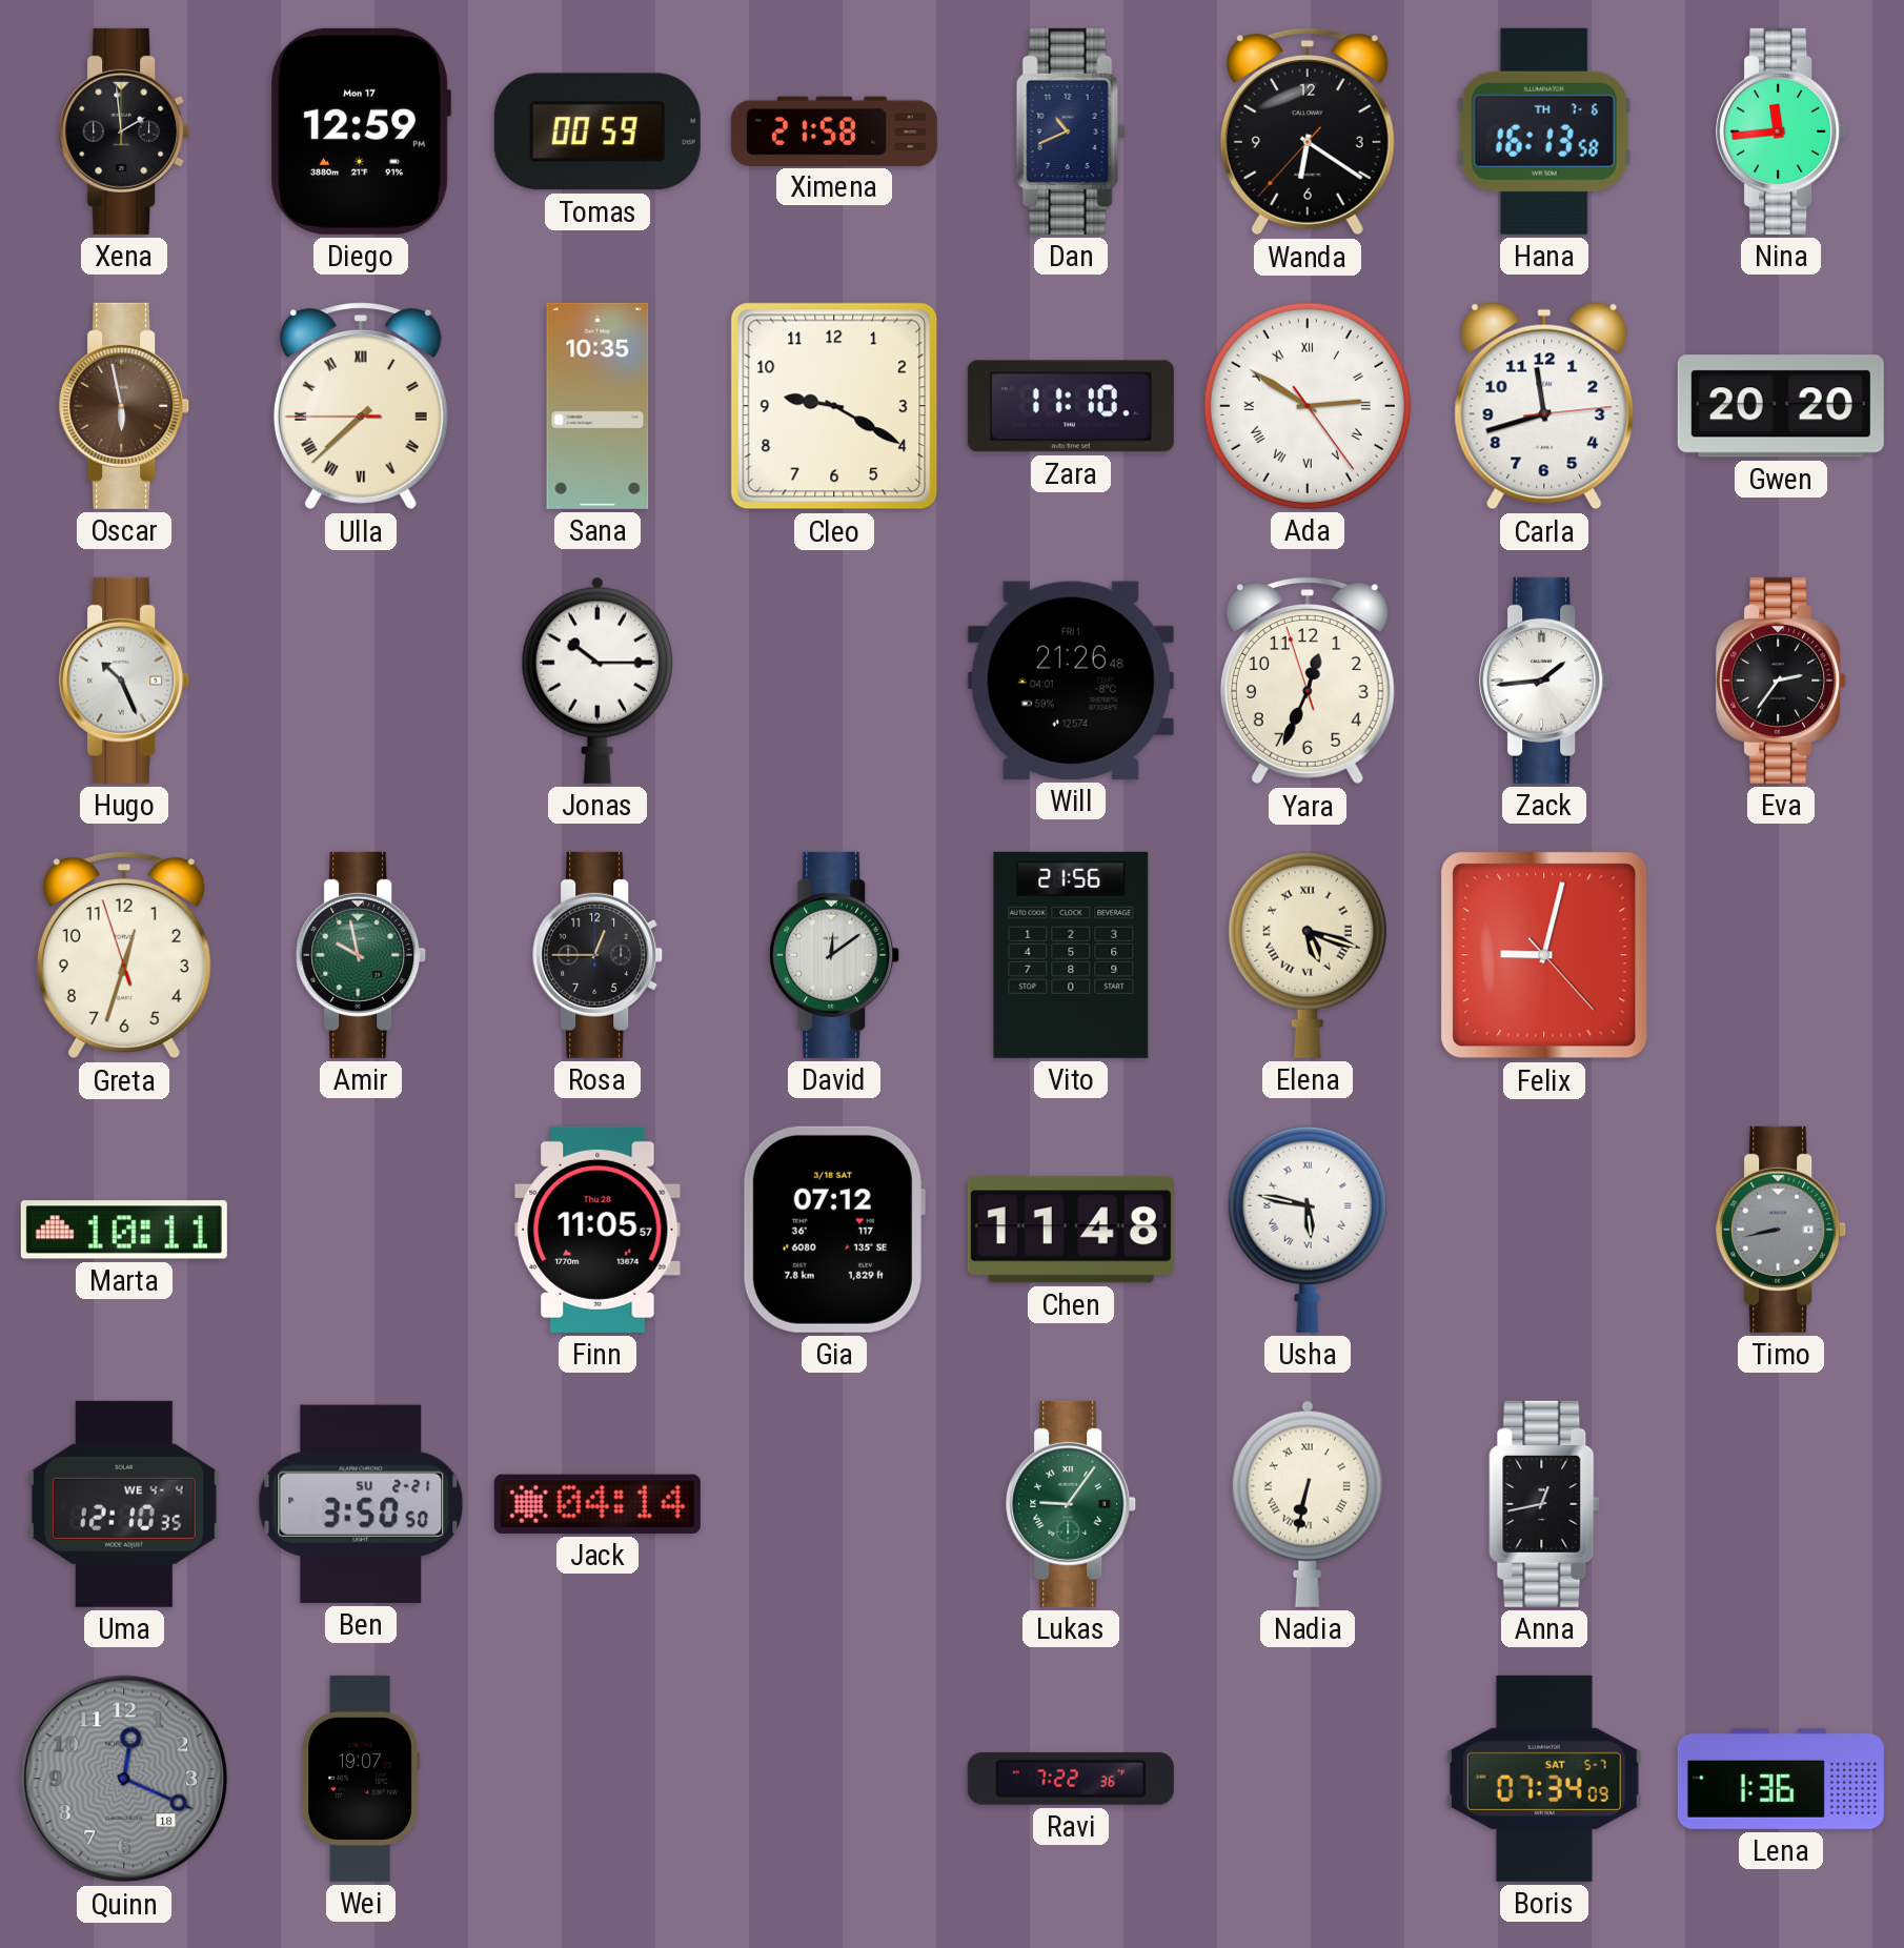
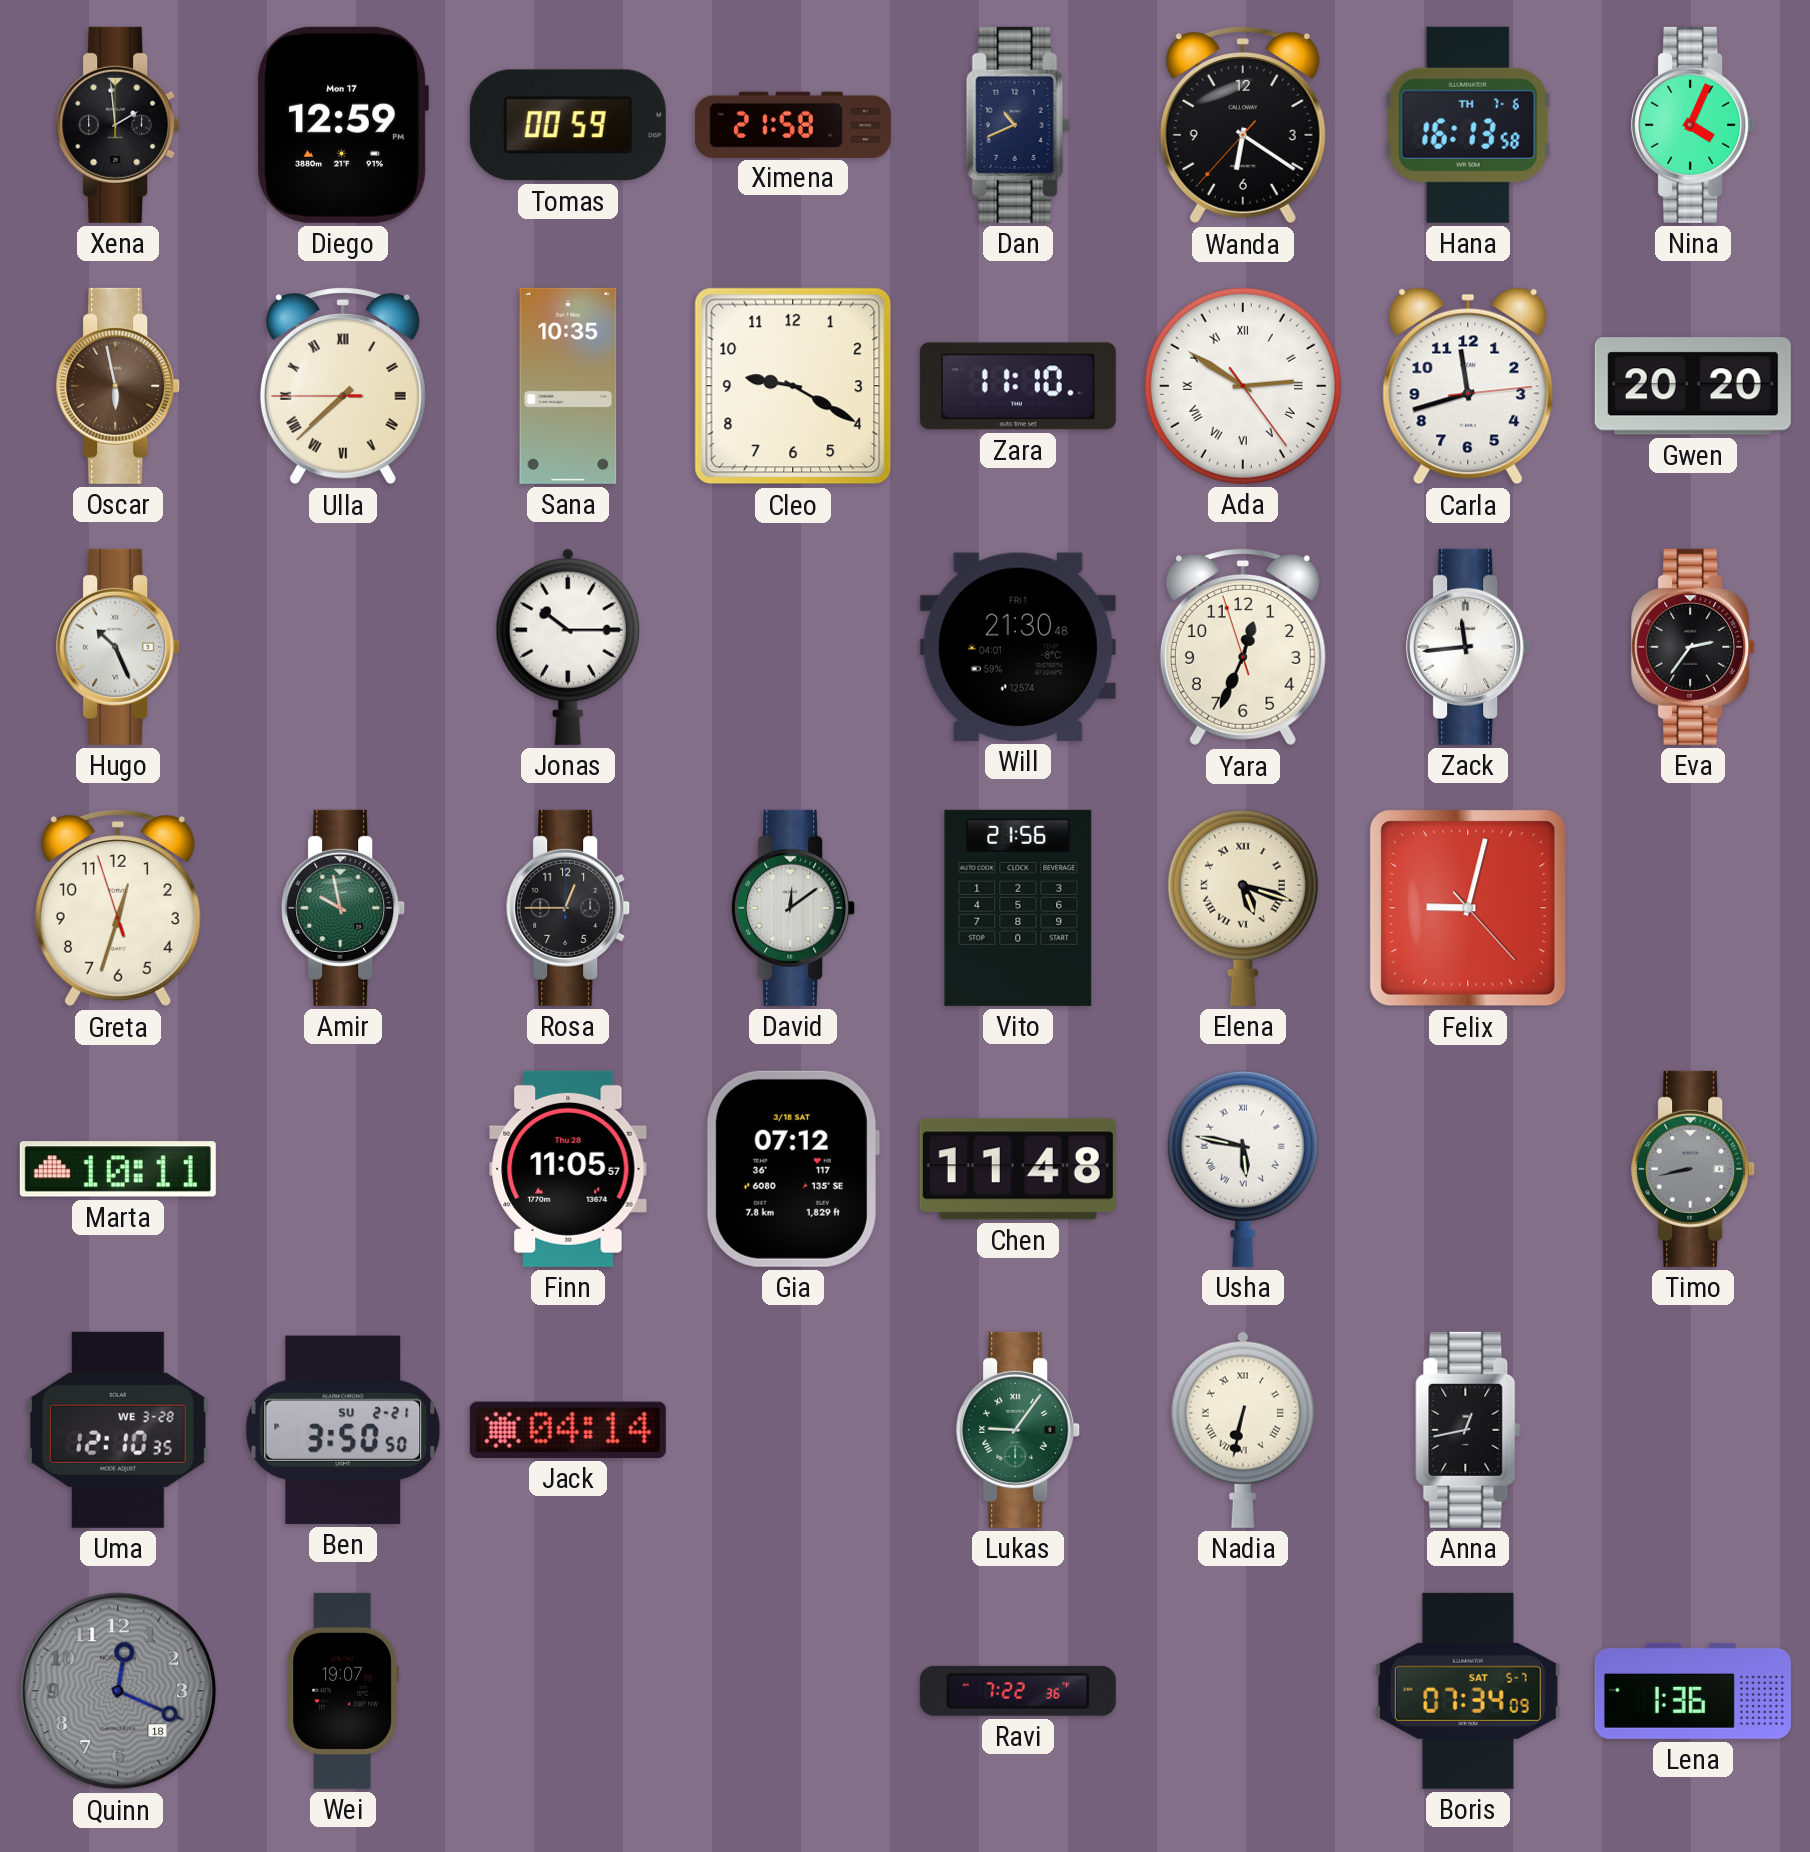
Nina: 11:44 -> 4:04 (1694, 125)
Will: 21:26 -> 21:30 (1018, 647)
Zack: 1:44 -> 11:44 (1469, 647)
Uma date: WE 4-4 -> WE 3-28 (118, 1430)
